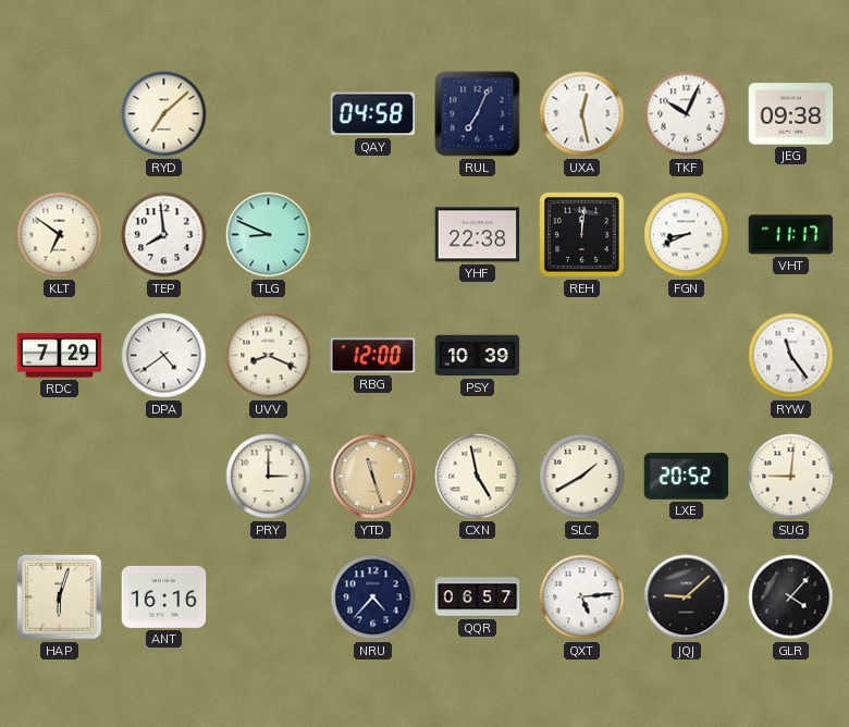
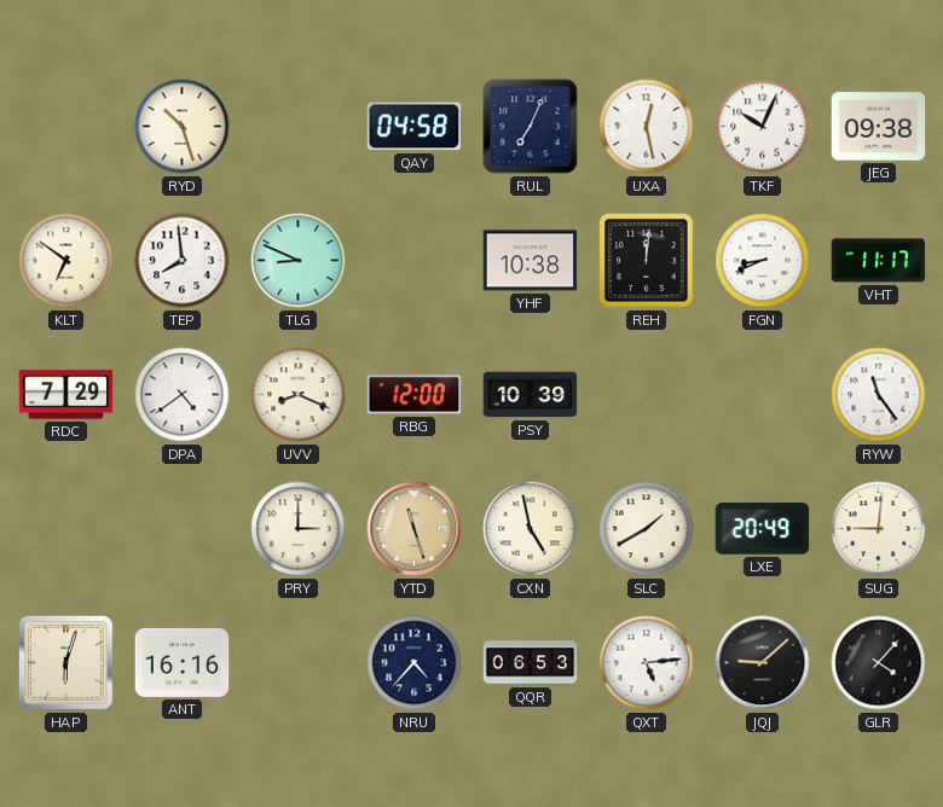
RYD: 7:08 -> 10:27 (183, 127)
YHF: 22:38 -> 10:38 (531, 261)
LXE: 20:52 -> 20:49 (763, 529)
QQR: 06:57 -> 06:53 (531, 663)
